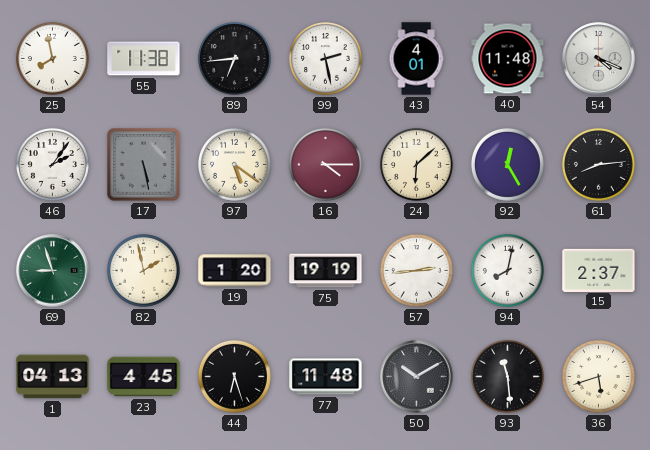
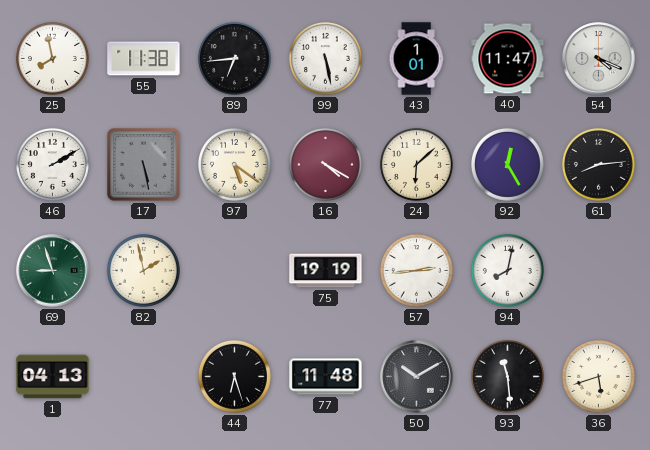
99: 2:28 -> 5:28 (325, 58)
43: 4:01 -> 1:01 (416, 59)
40: 11:48 -> 11:47 (508, 59)
46: 2:06 -> 2:10 (52, 164)
16: 4:15 -> 4:20 (325, 164)
19: 1:20 -> none (235, 271)
15: 2:37 -> none (599, 270)
23: 4:45 -> none (144, 377)
